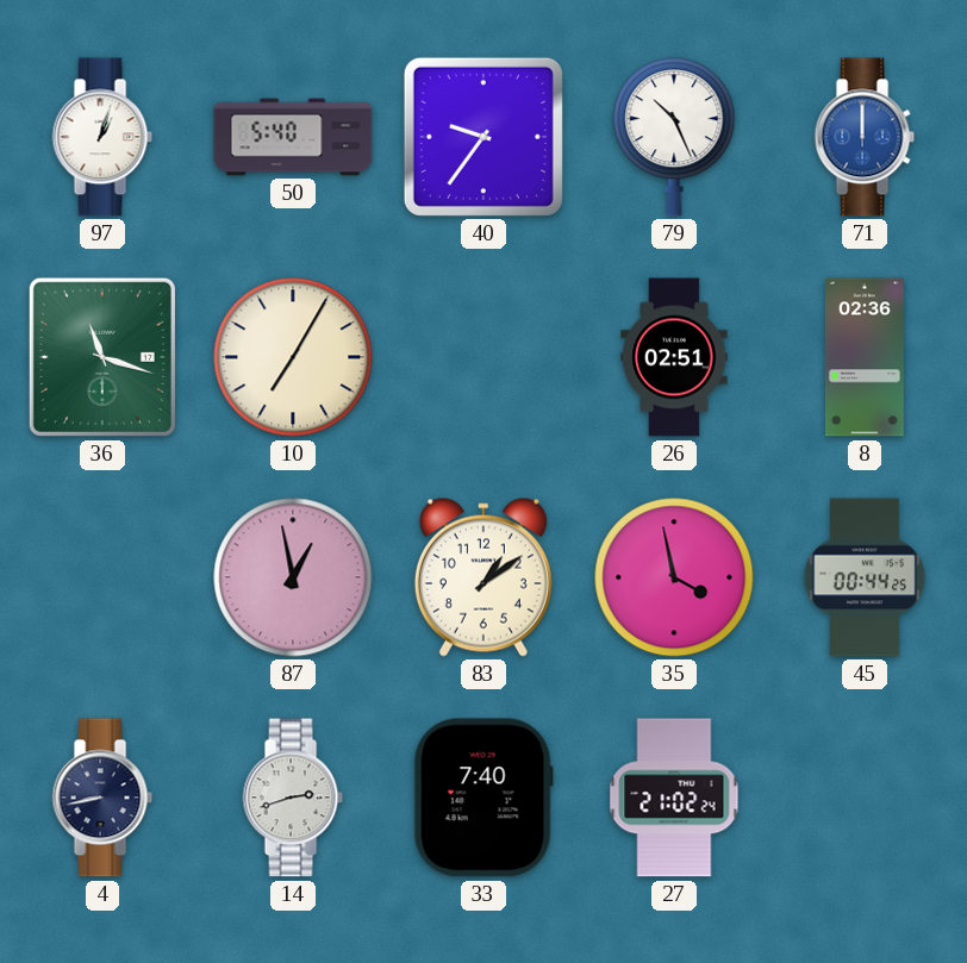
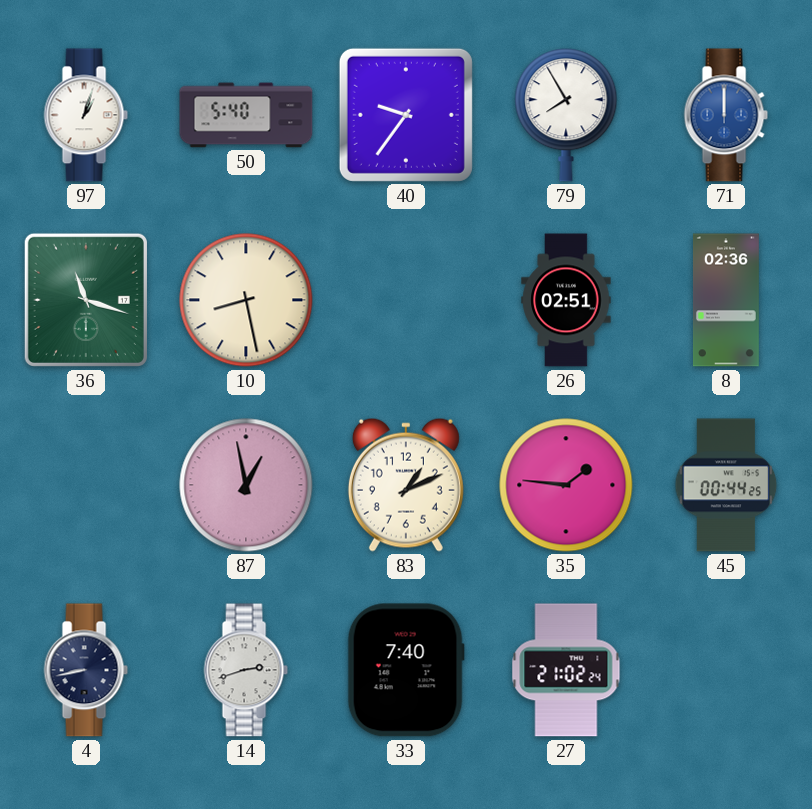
79: 10:26 -> 7:55 (566, 115)
10: 7:05 -> 8:28 (246, 300)
83: 1:09 -> 1:11 (406, 485)
35: 3:58 -> 1:46 (566, 485)
